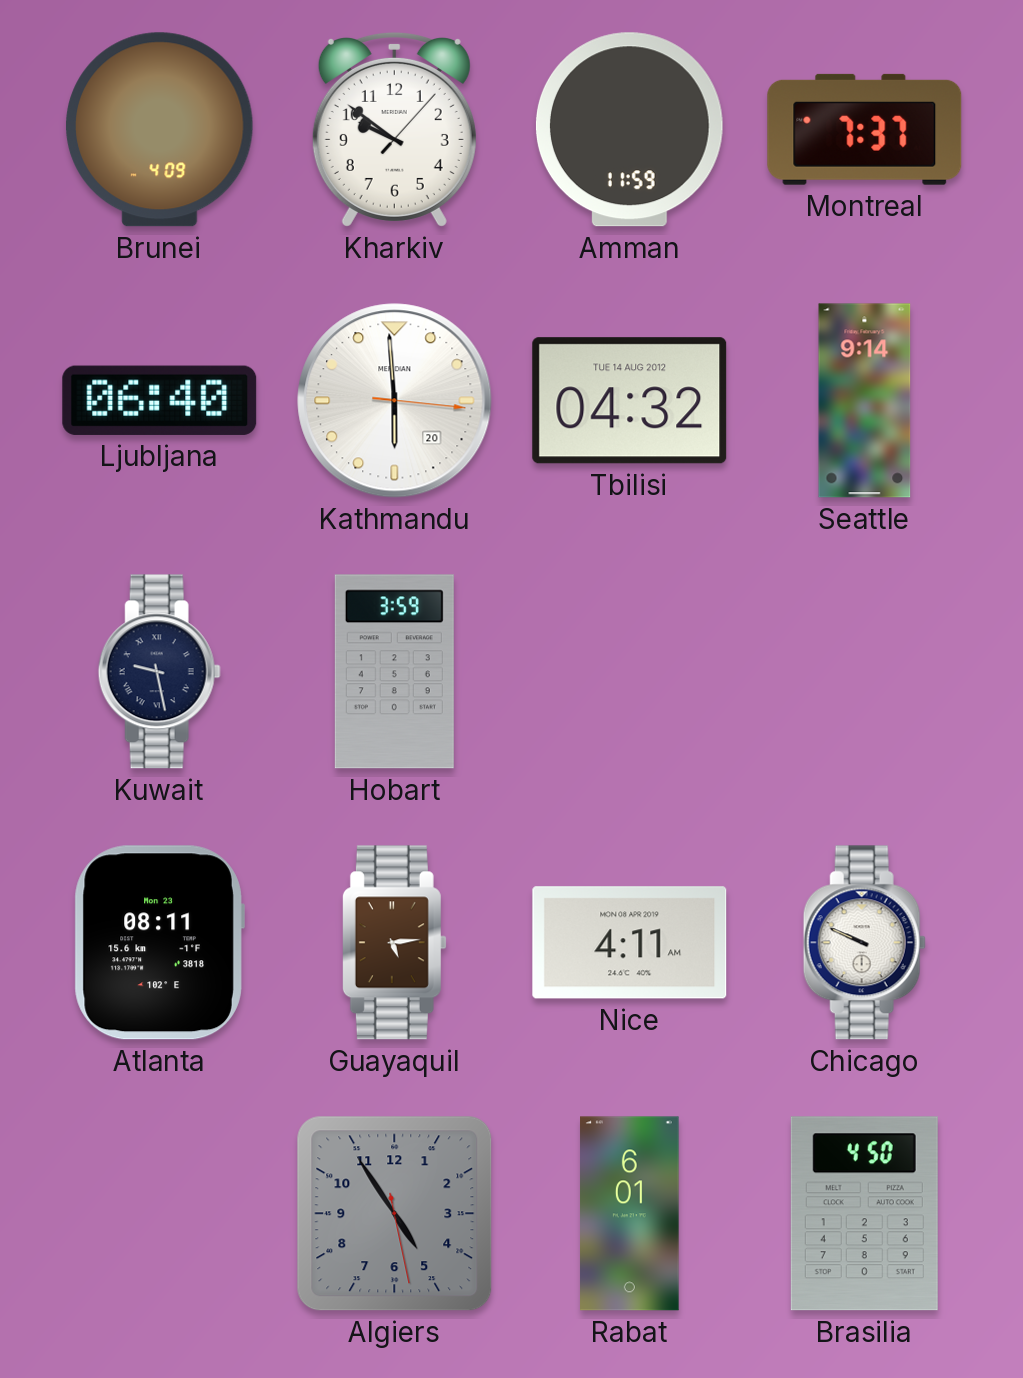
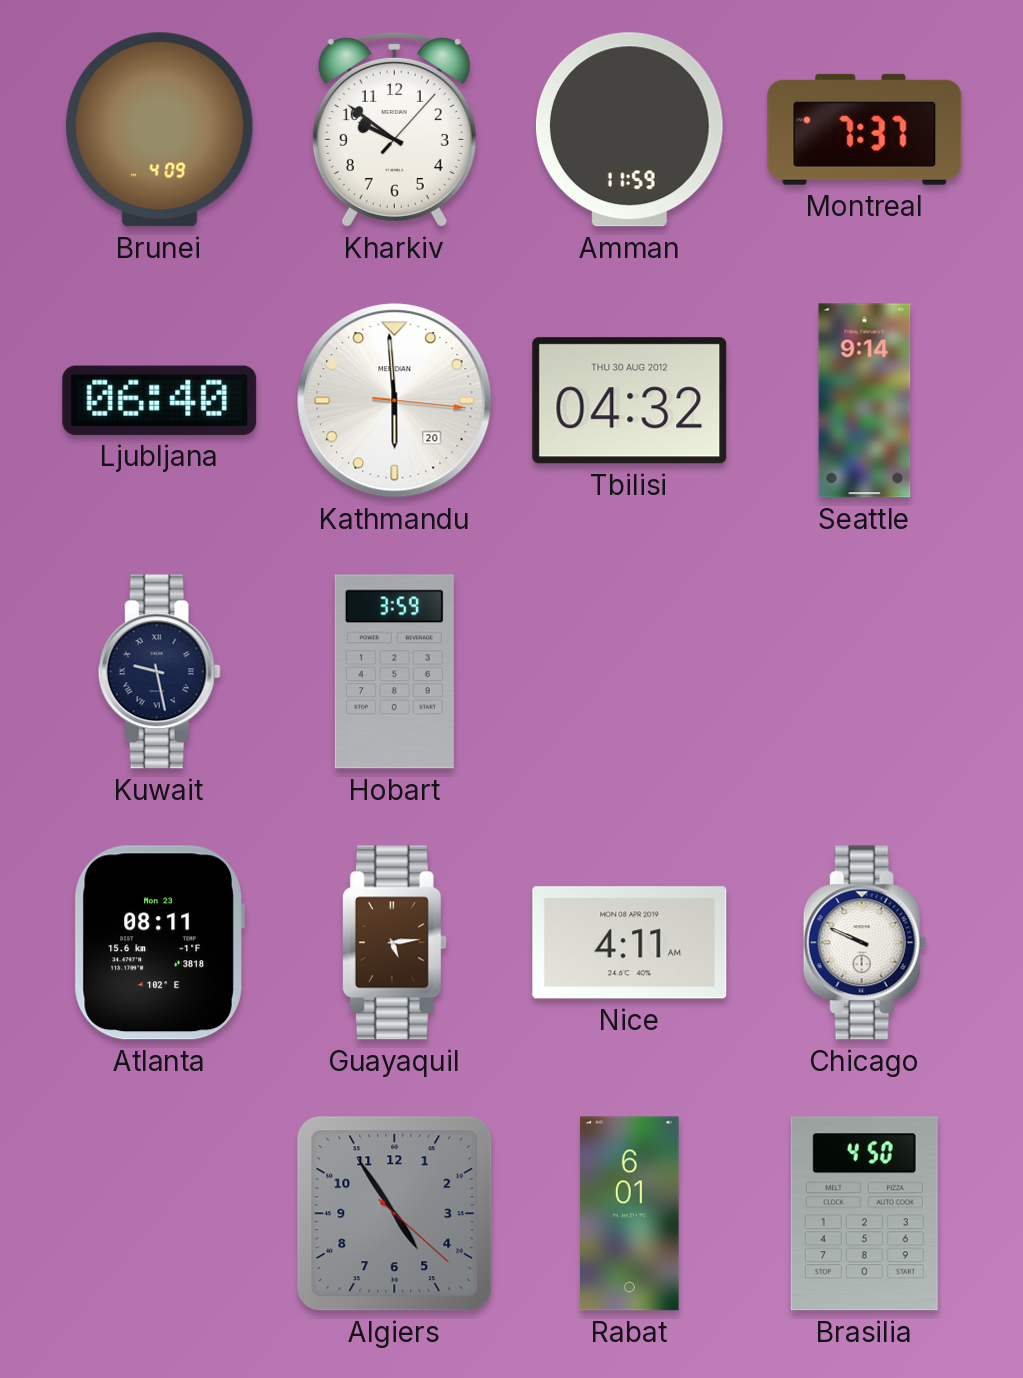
Tbilisi date: TUE 14 AUG 2012 -> THU 30 AUG 2012 (630, 401)
Algiers: 4:54:28 -> 4:54:22 (395, 1214)
